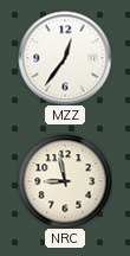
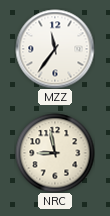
MZZ: 12:36 -> 11:36 (55, 49)
